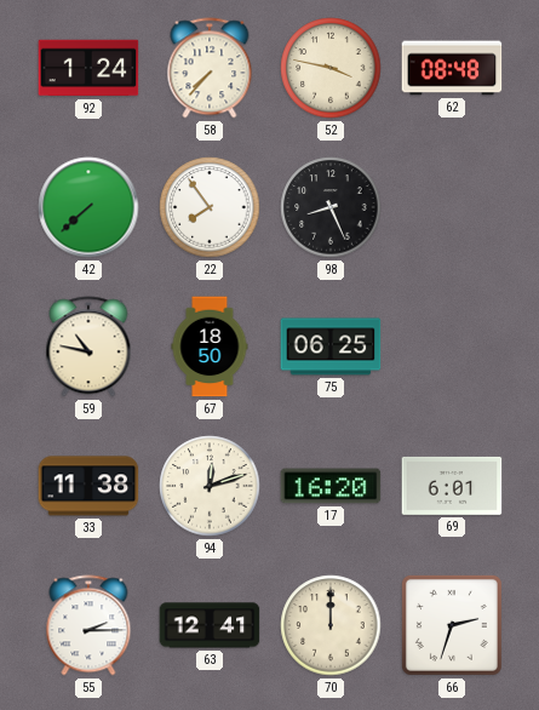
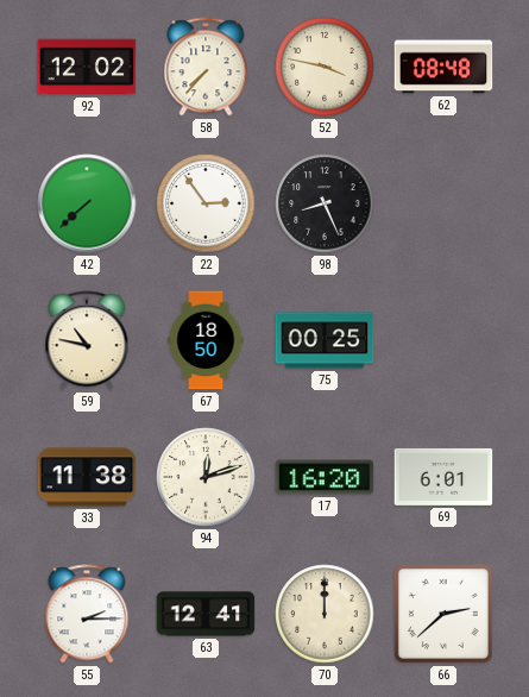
92: 1:24 -> 12:02 (87, 67)
22: 7:54 -> 2:54 (206, 203)
75: 06:25 -> 00:25 (325, 340)
66: 2:33 -> 2:38 (443, 614)
